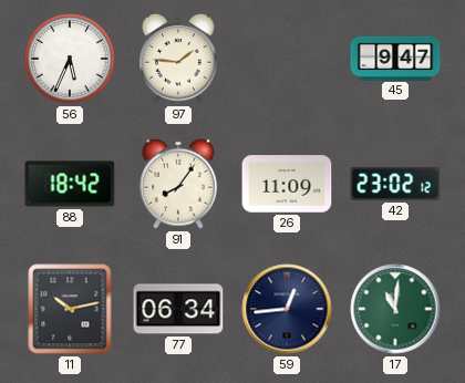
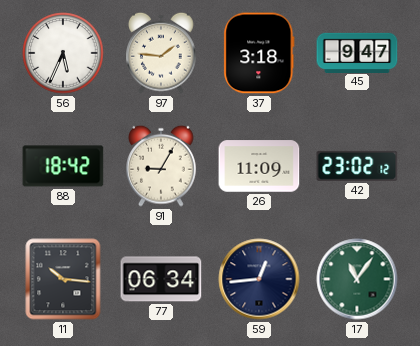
37: none -> 3:18 (259, 53)
91: 8:06 -> 9:05 (161, 166)
11: 10:13 -> 10:16 (63, 279)
17: 11:01 -> 11:06 (357, 279)
